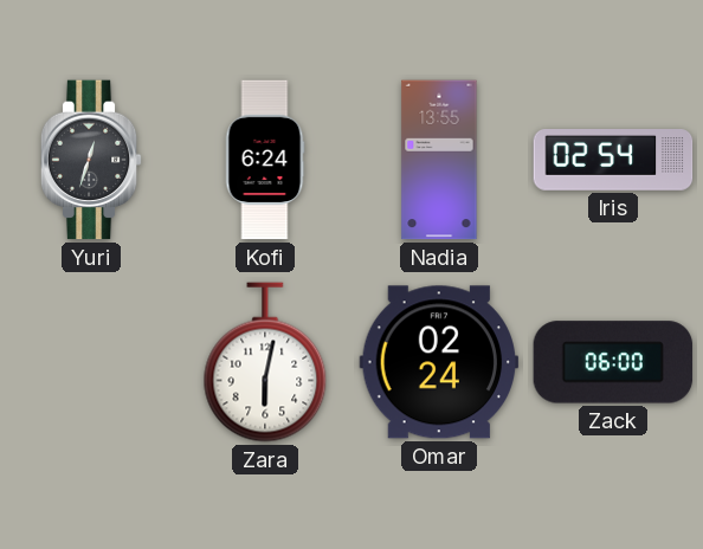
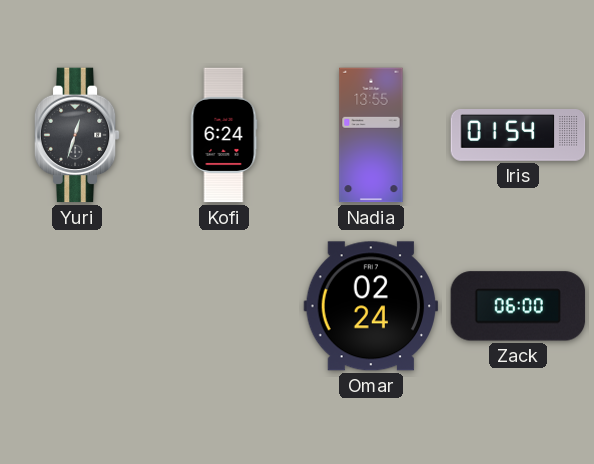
Iris: 02:54 -> 01:54 (518, 136)
Zara: 6:02 -> none (265, 362)
